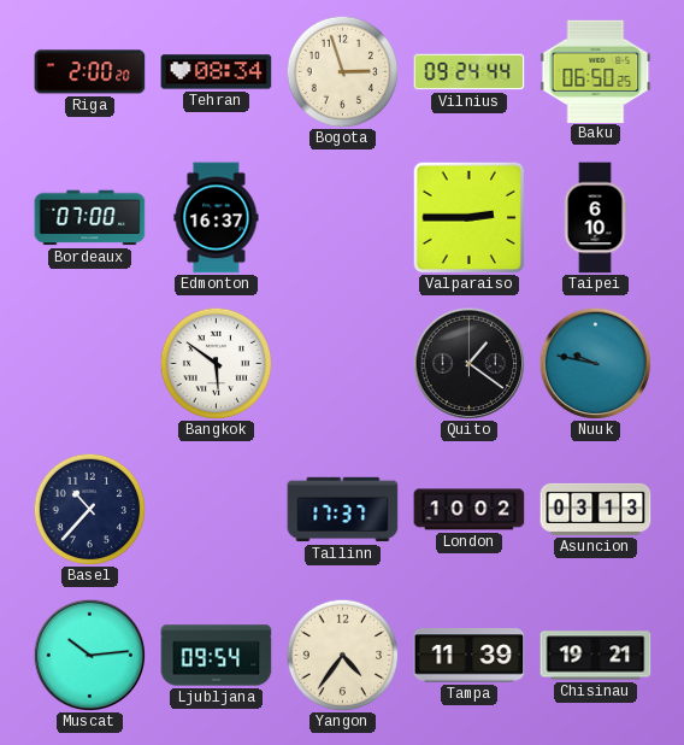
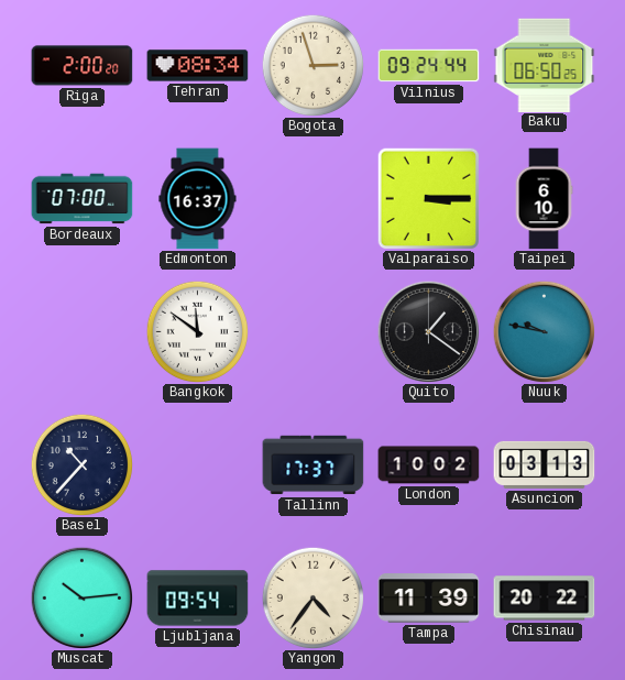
Valparaiso: 2:45 -> 3:15 (428, 198)
Bangkok: 5:51 -> 11:51 (197, 331)
Chisinau: 19:21 -> 20:22 (545, 599)
